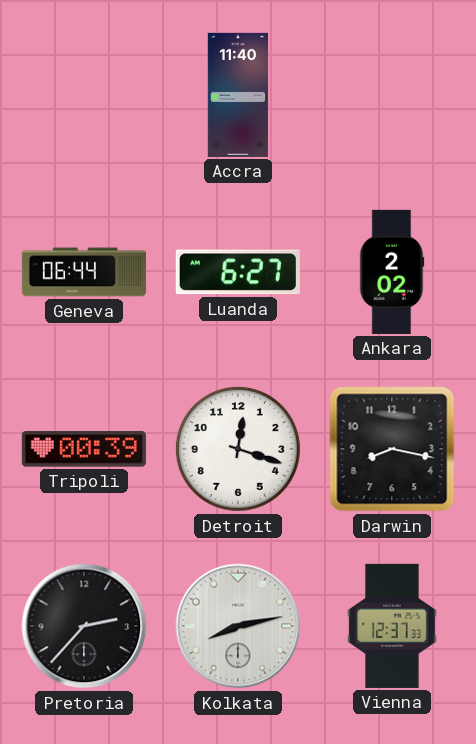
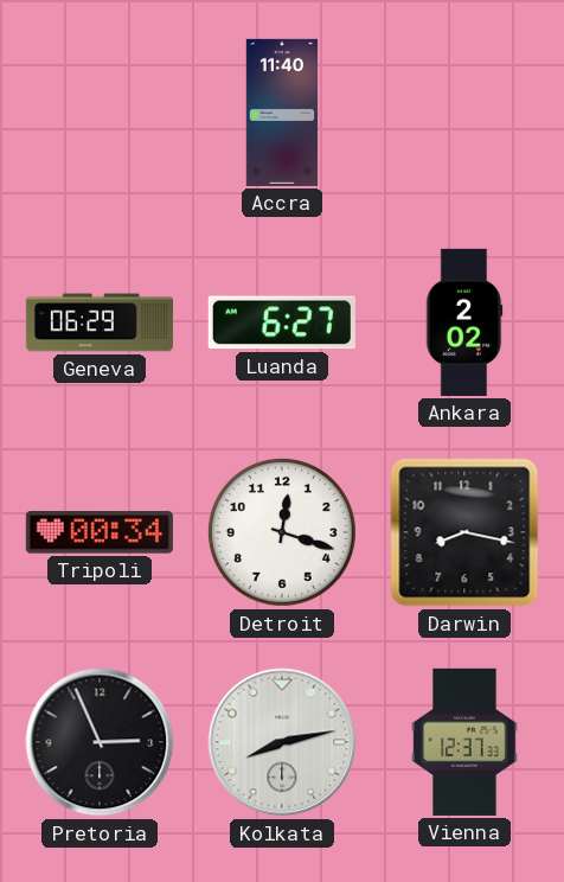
Geneva: 06:44 -> 06:29 (100, 322)
Tripoli: 00:39 -> 00:34 (100, 532)
Pretoria: 2:37 -> 2:56 (100, 742)
